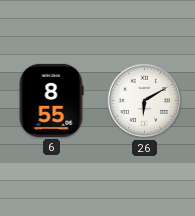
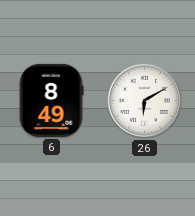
6: 8:55 -> 8:49 (51, 100)
